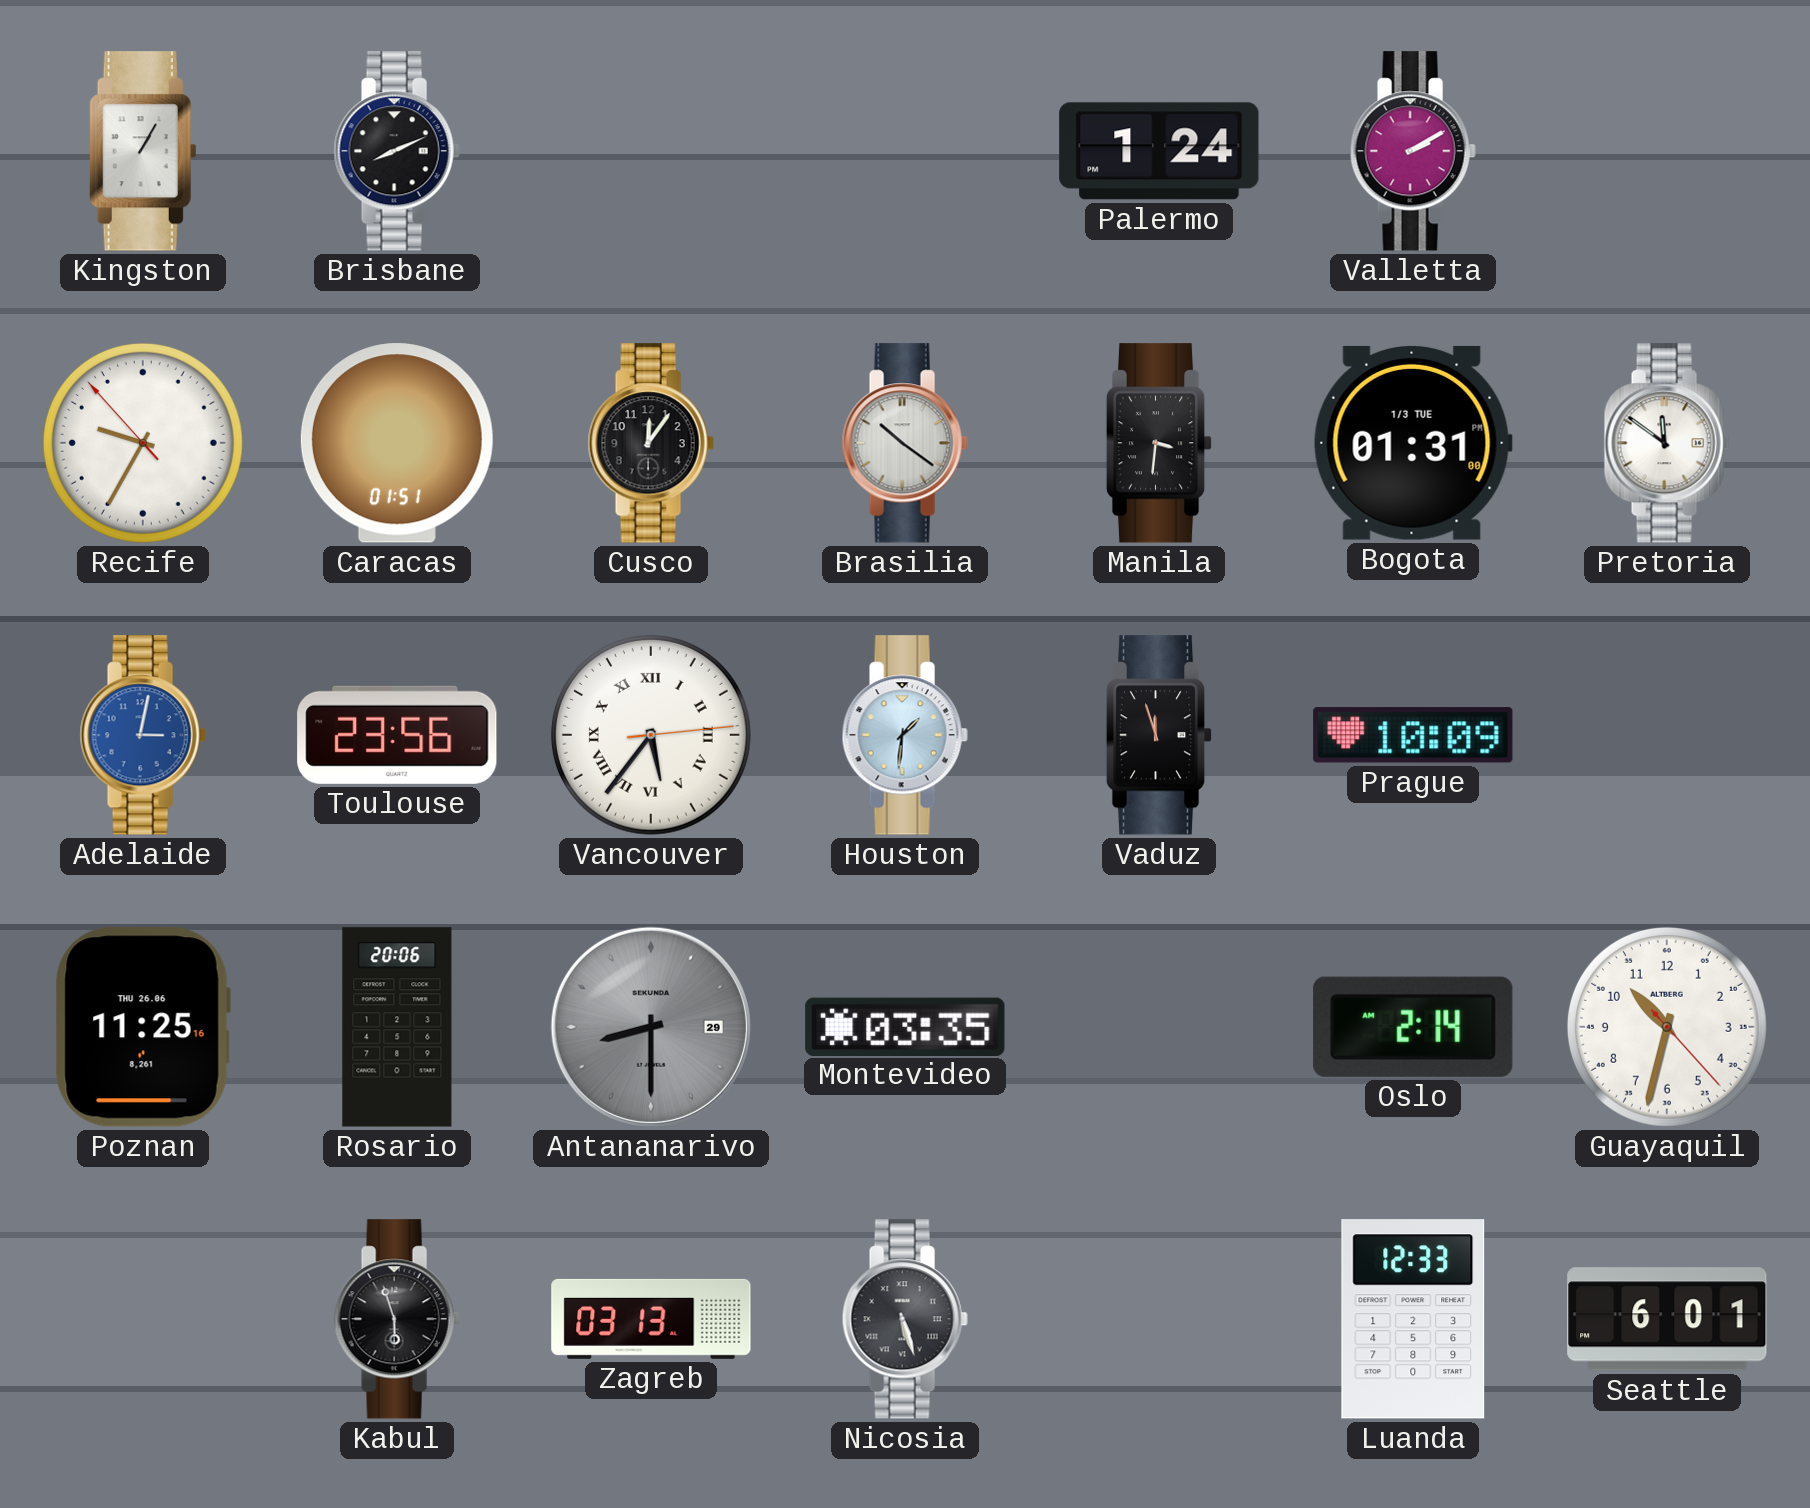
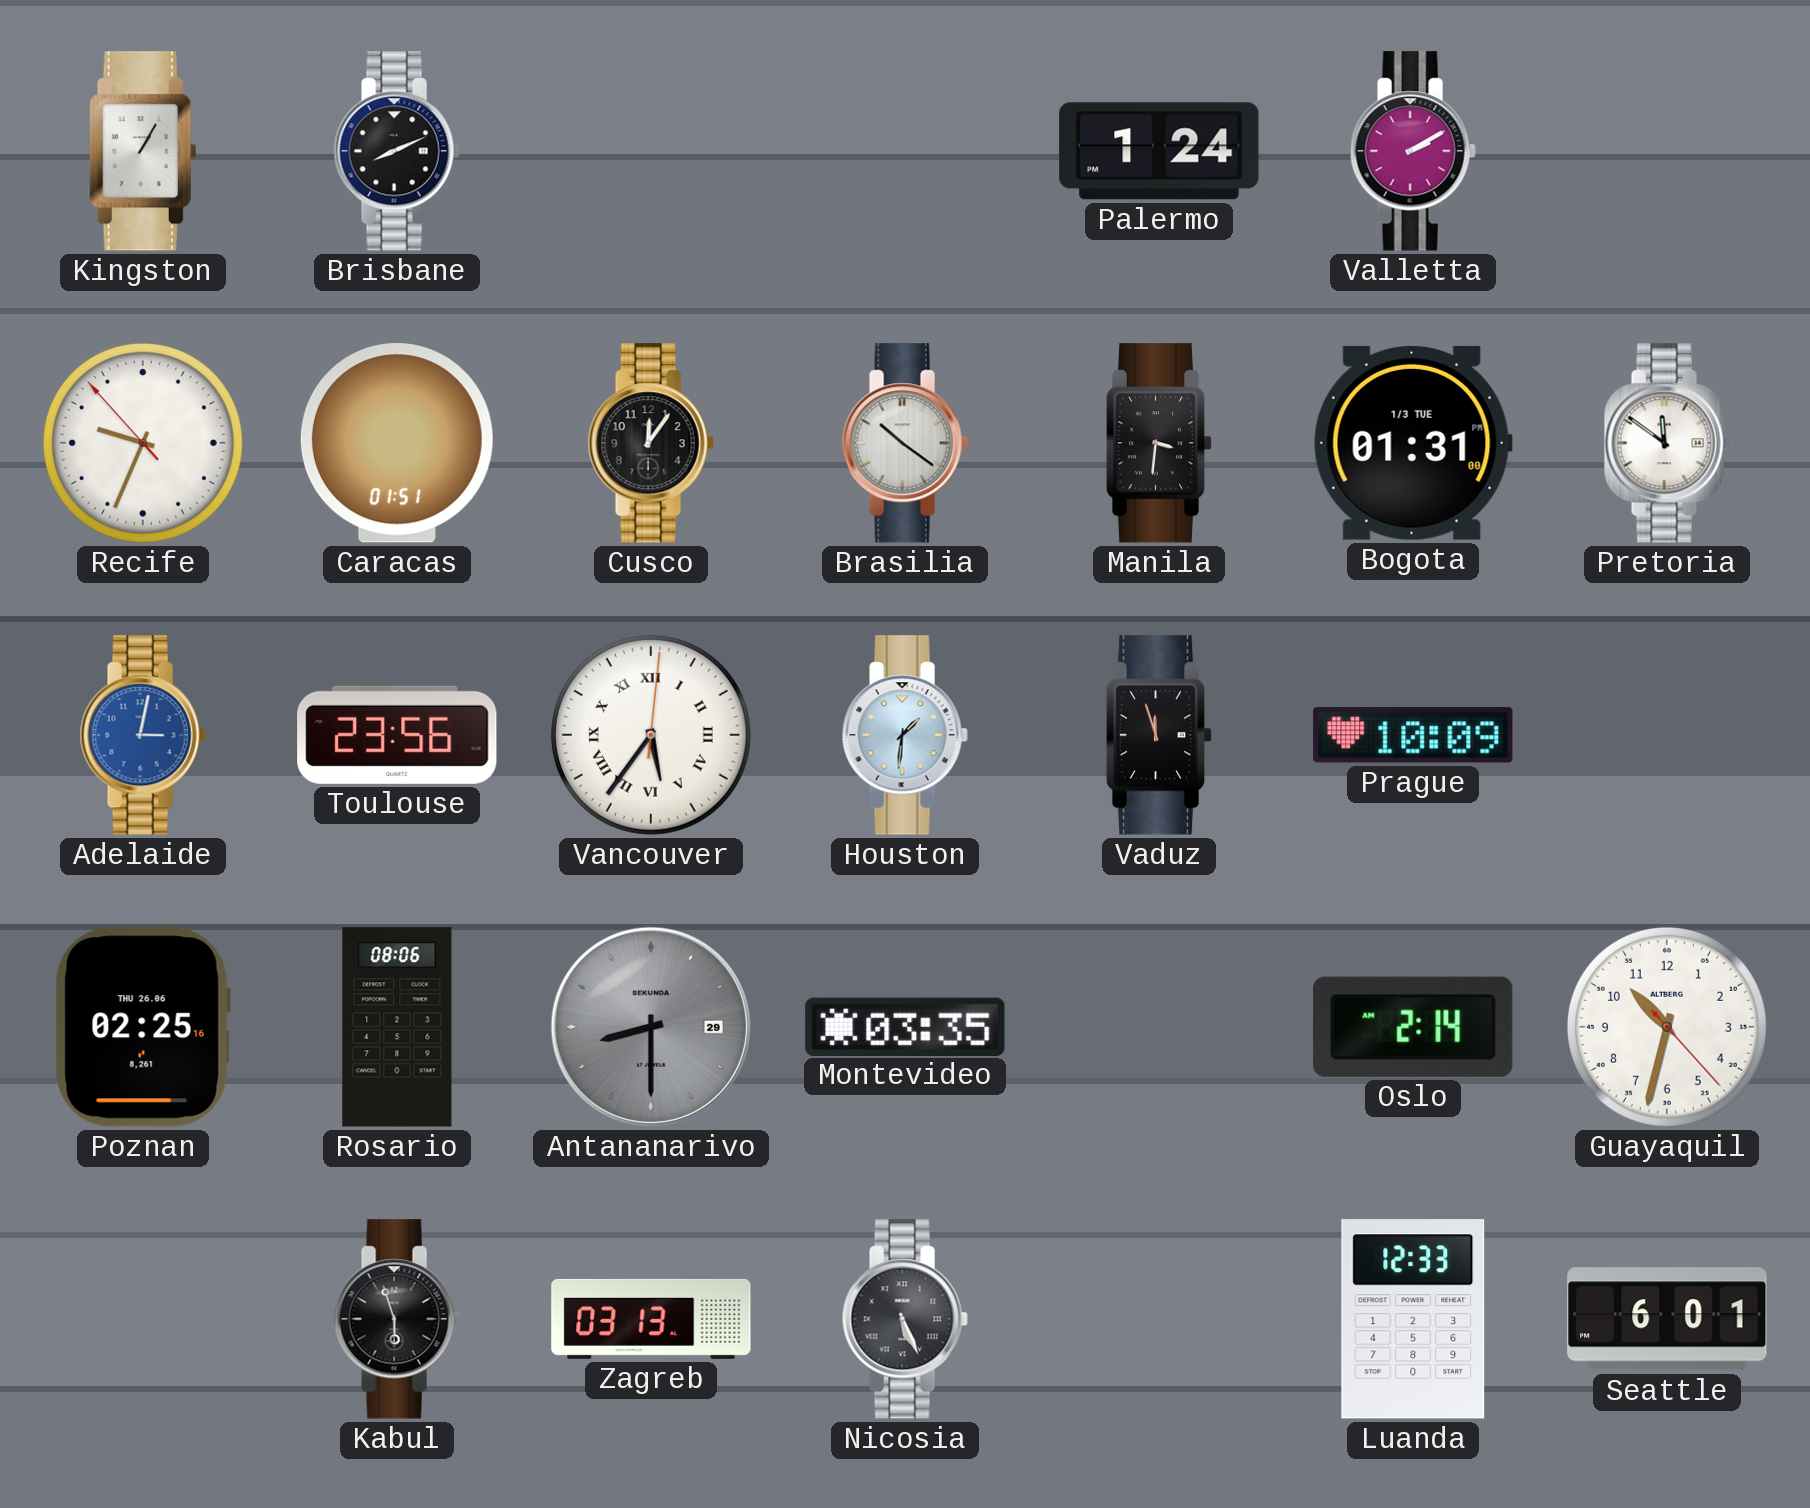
Recife: 9:34 -> 9:33 (143, 443)
Vancouver: 5:36:14 -> 5:36:01 (651, 735)
Poznan: 11:25 -> 02:25 (143, 1027)
Rosario: 20:06 -> 08:06 (397, 1027)
Nicosia: 5:27 -> 5:26 (905, 1319)
